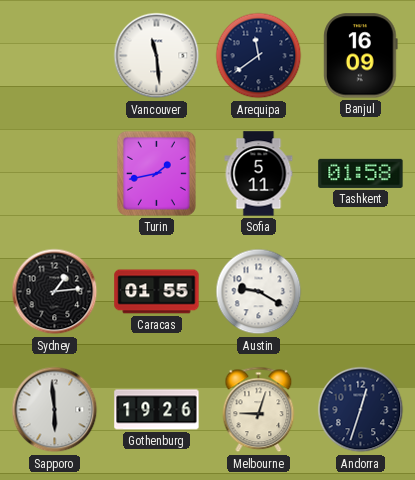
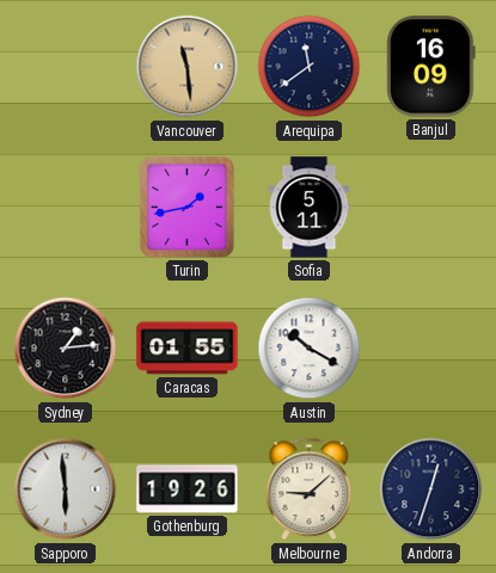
Vancouver dial: white -> champagne (188, 67)
Tashkent: 01:58 -> none (361, 173)
Austin: 9:20 -> 10:20 (310, 349)
Melbourne: 9:03 -> 9:08 (310, 489)
